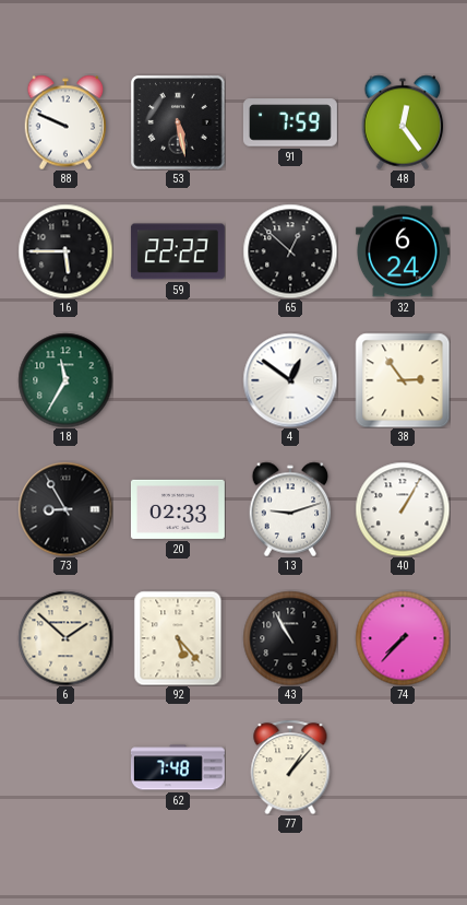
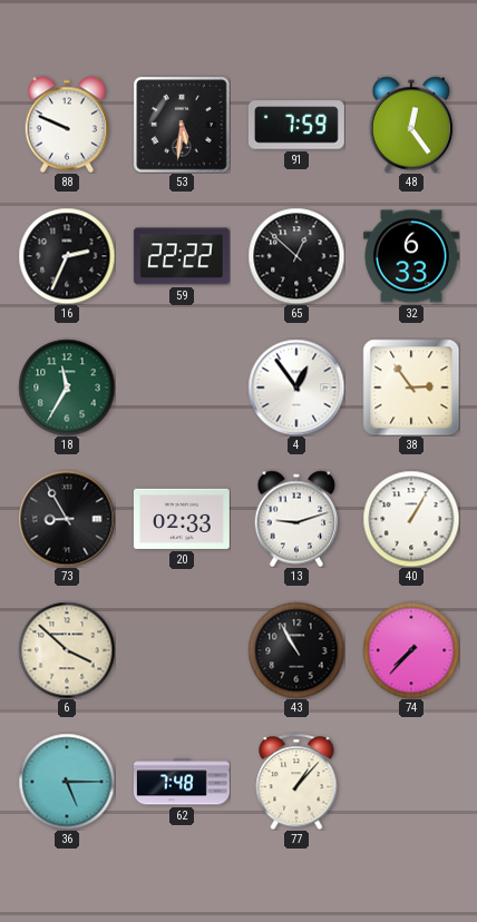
53: 5:28 -> 5:31 (182, 125)
16: 5:45 -> 2:34 (67, 256)
32: 6:24 -> 6:33 (411, 256)
4: 12:51 -> 12:54 (296, 388)
6: 1:52 -> 3:52 (67, 650)
92: 5:23 -> none (178, 638)
36: none -> 5:15 (67, 782)
